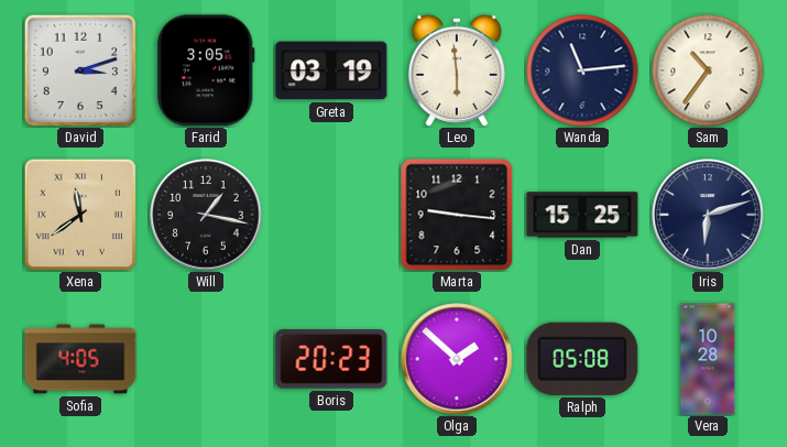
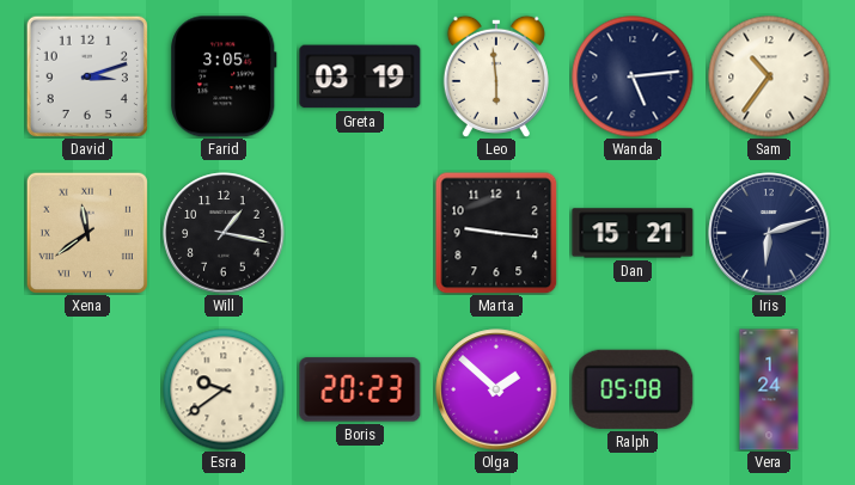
Wanda: 11:14 -> 5:14 (633, 76)
Dan: 15:25 -> 15:21 (633, 233)
Sofia: 4:05 -> none (80, 359)
Esra: none -> 9:39 (224, 389)
Vera: 10:28 -> 1:24 (769, 389)
